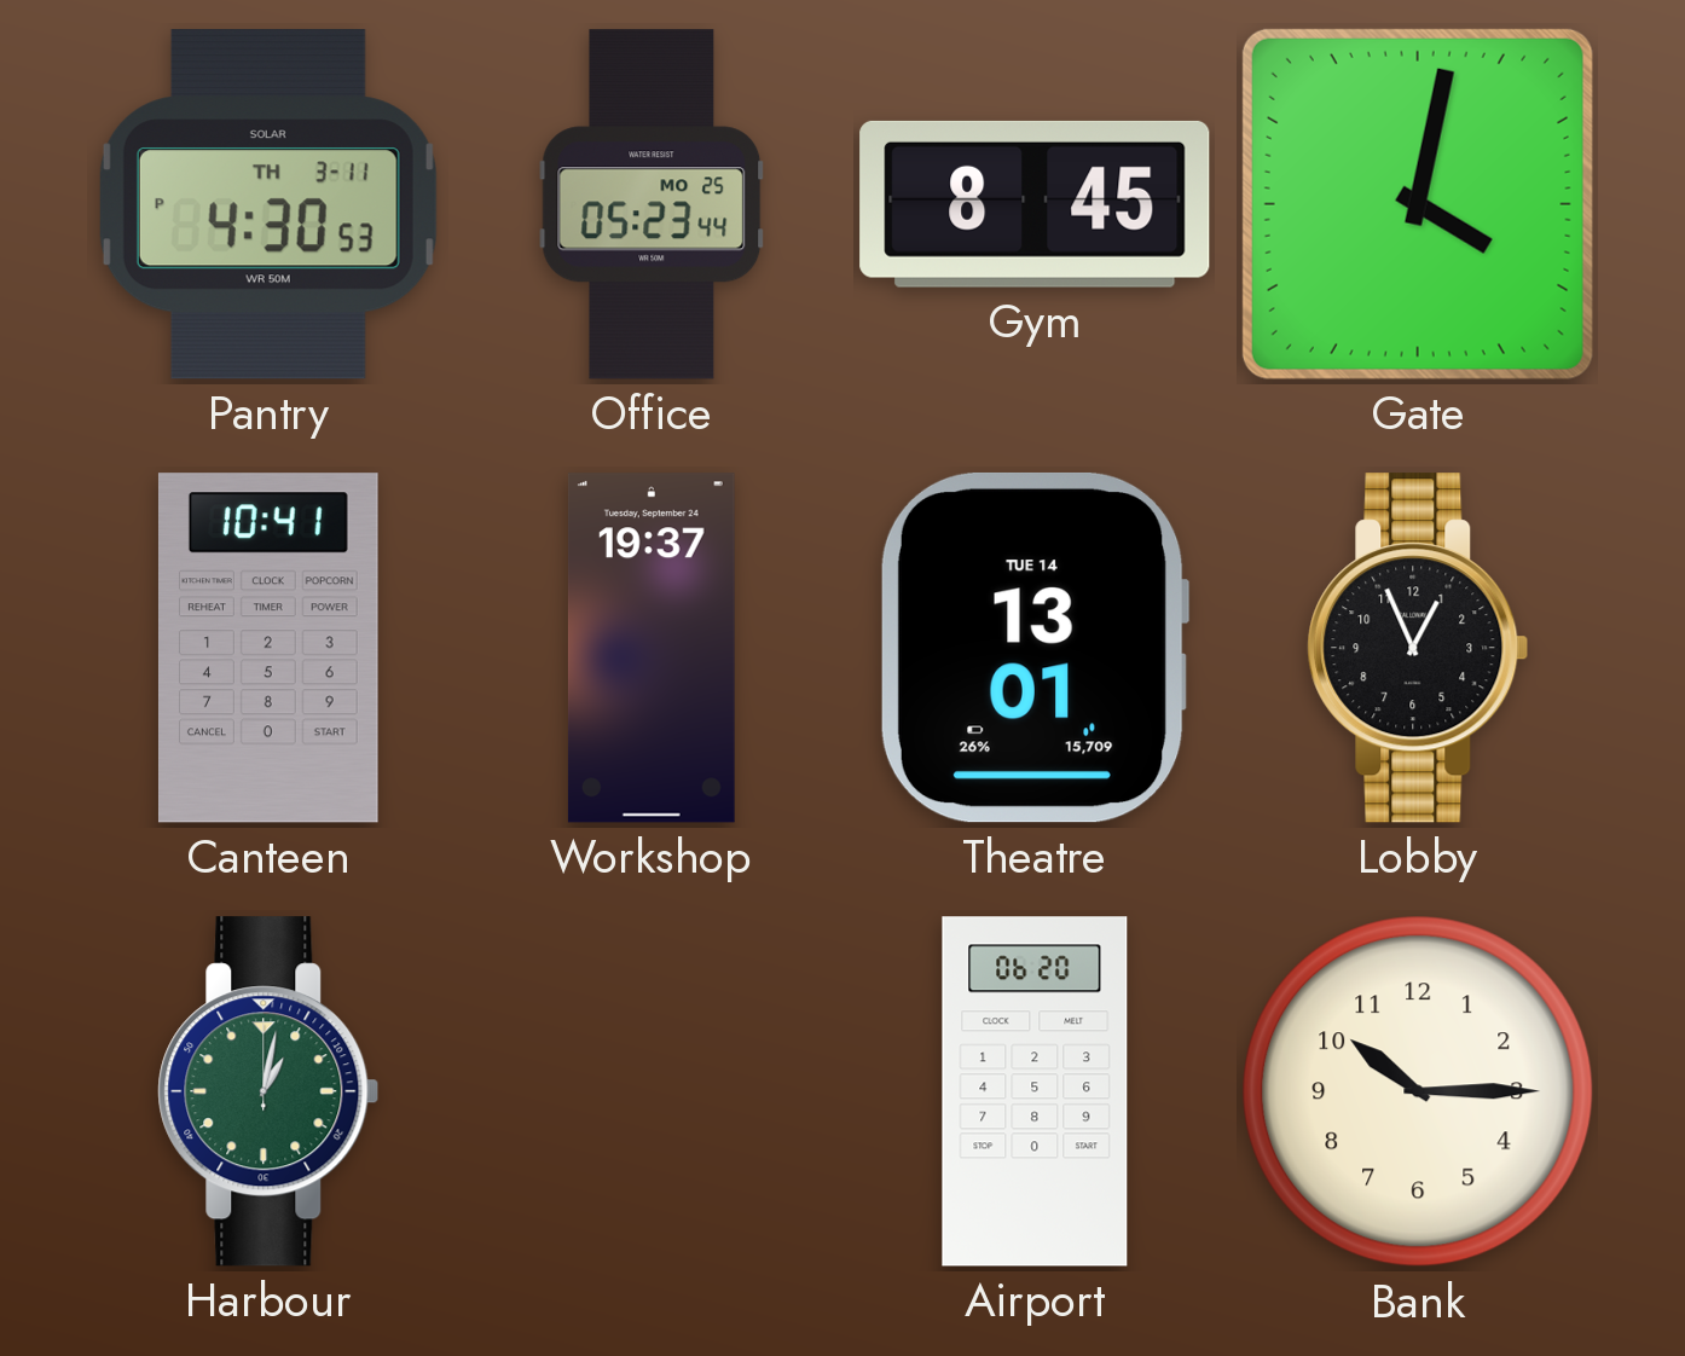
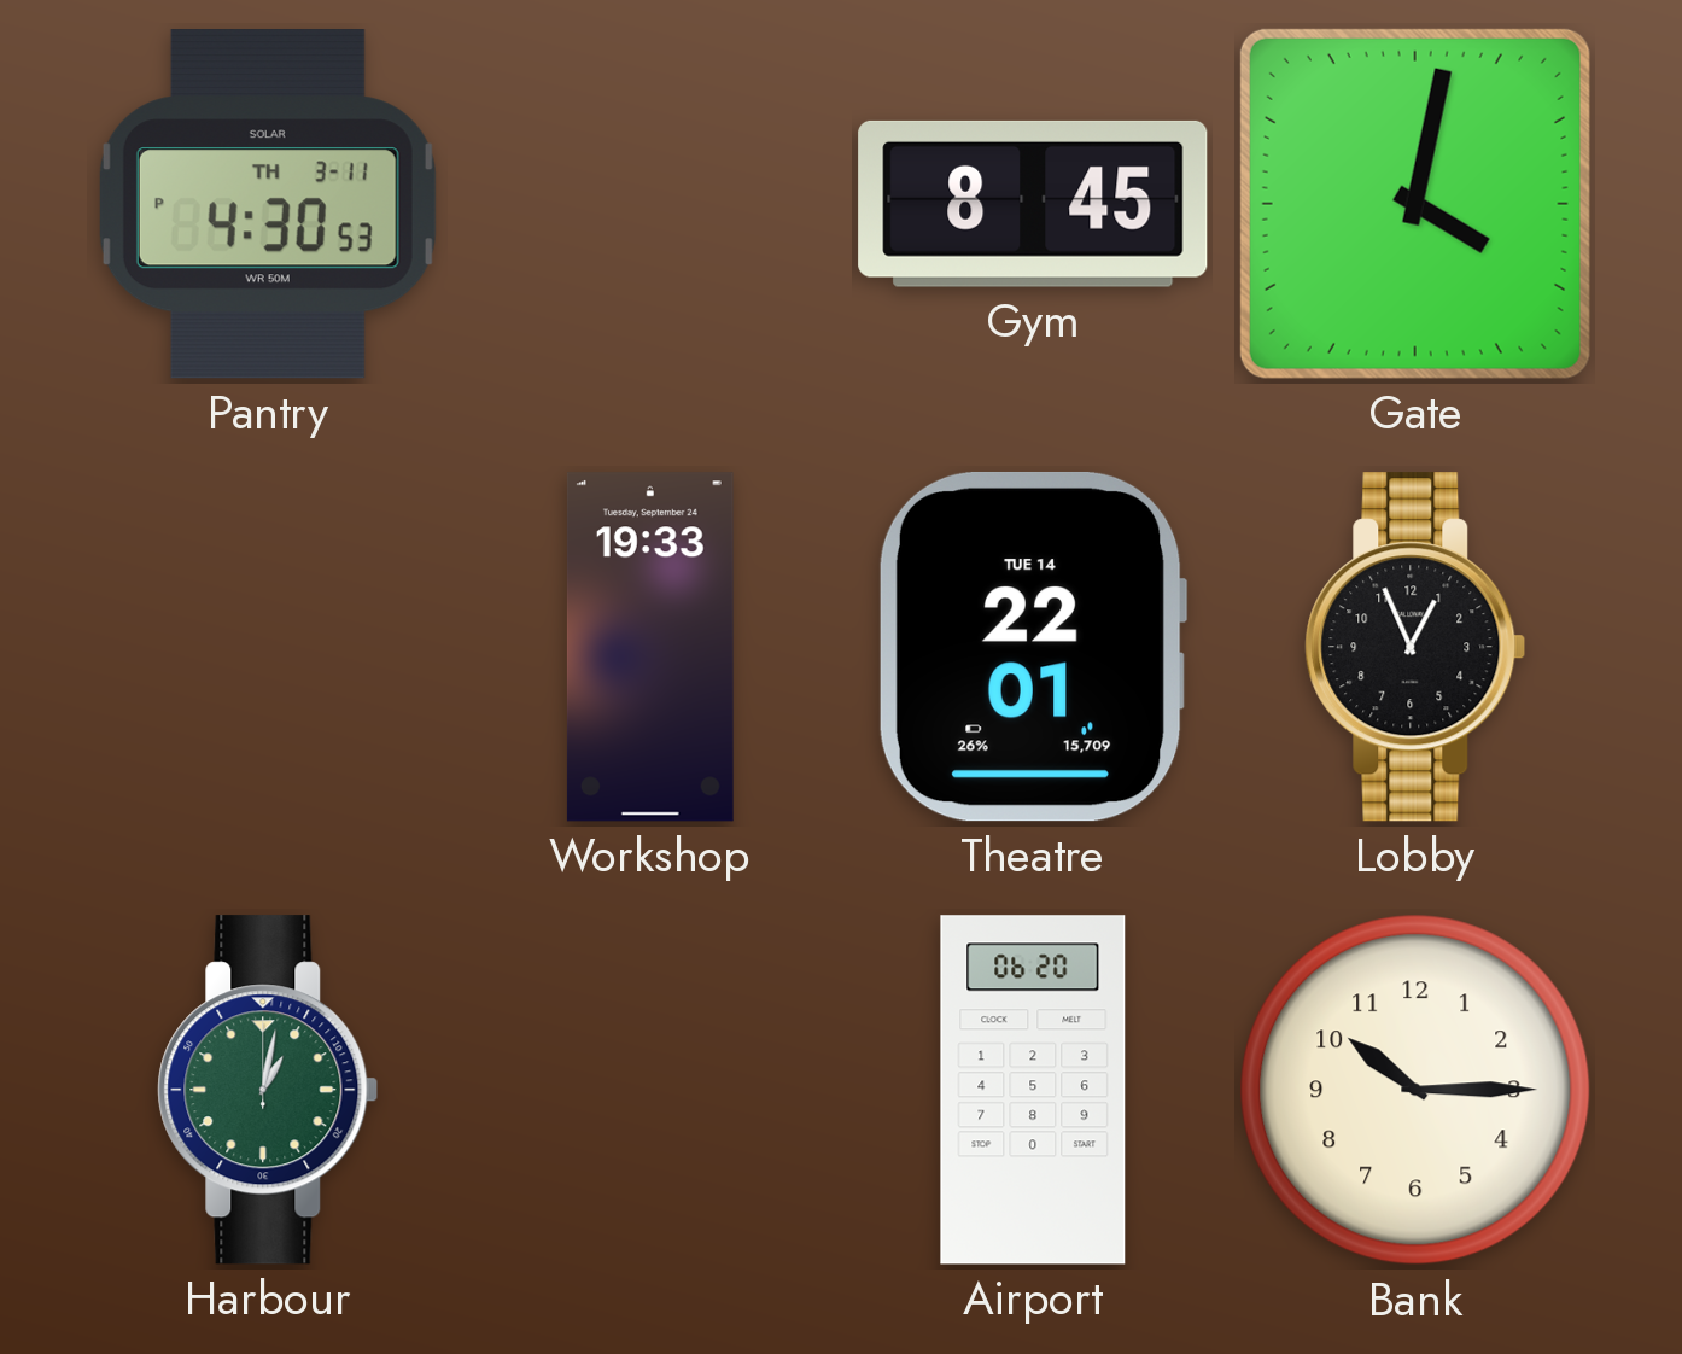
Office: 05:23 -> none (652, 204)
Canteen: 10:41 -> none (268, 648)
Workshop: 19:37 -> 19:33 (650, 647)
Theatre: 13:01 -> 22:01 (1033, 647)
